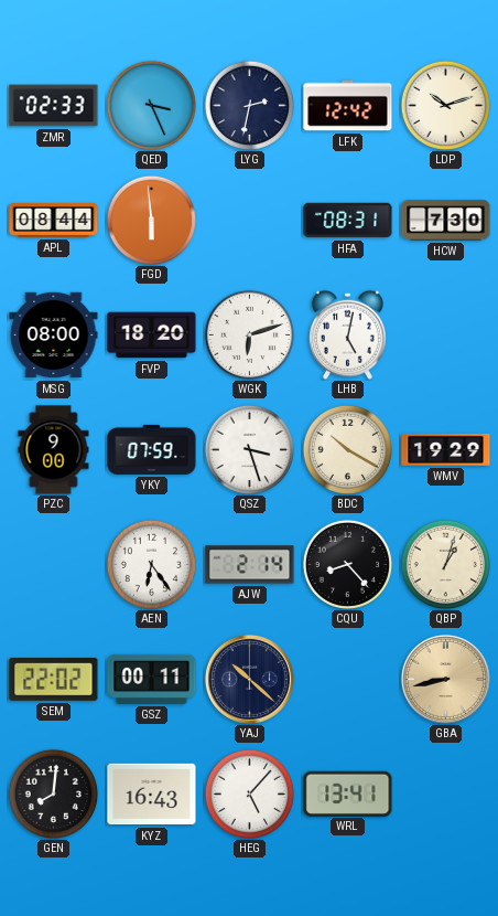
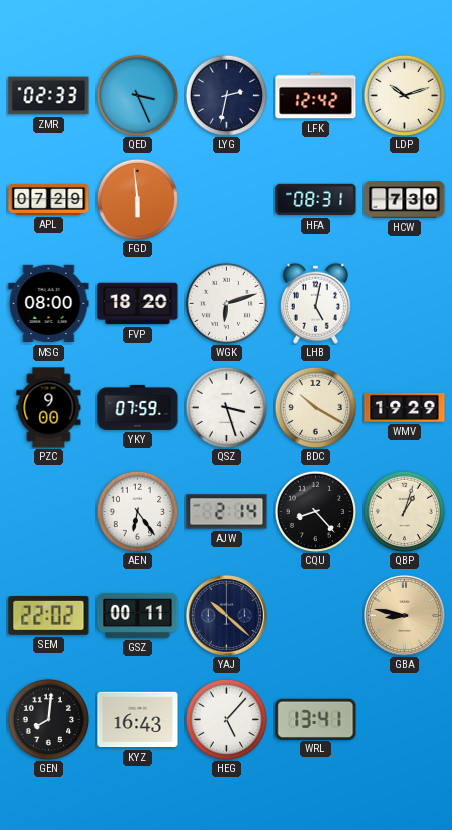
APL: 08:44 -> 07:29 (49, 199)
GBA: 8:43 -> 8:47 (404, 615)
